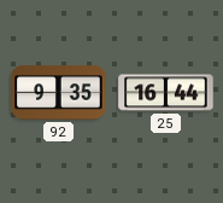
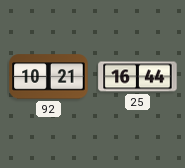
92: 9:35 -> 10:21 (49, 77)
